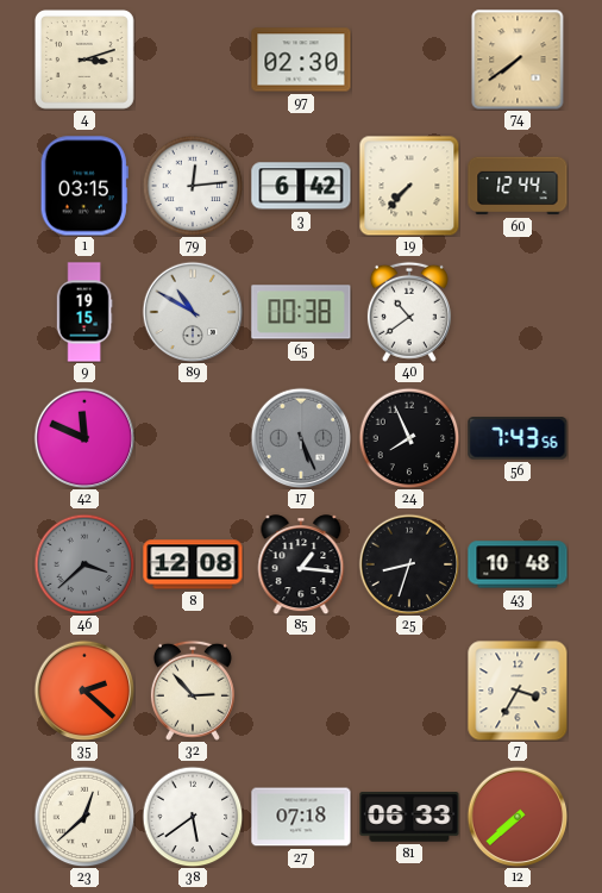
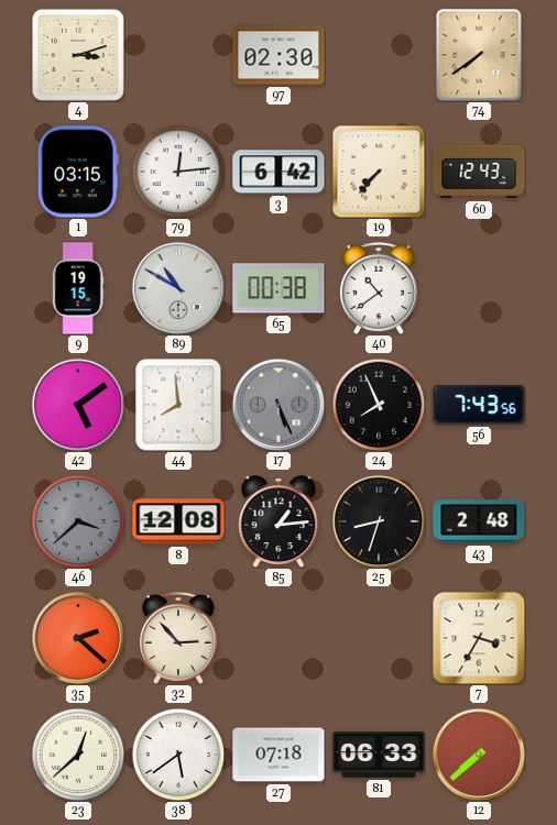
60: 12:44 -> 12:43 (479, 172)
42: 11:49 -> 5:09 (78, 405)
44: none -> 7:59 (178, 405)
85: 1:16 -> 1:14 (278, 521)
43: 10:48 -> 2:48 (479, 521)
